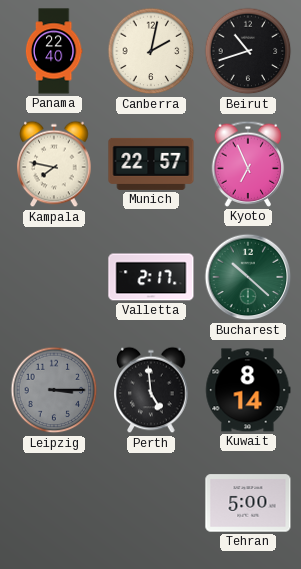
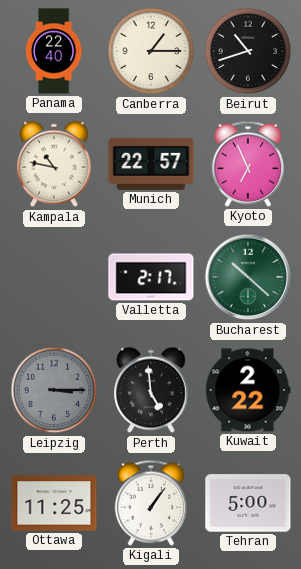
Canberra: 2:02 -> 1:15 (151, 51)
Kampala: 7:47 -> 10:47 (54, 164)
Kuwait: 8:14 -> 2:22 (248, 390)
Ottawa: none -> 11:25 (54, 503)
Kigali: none -> 1:06 (151, 503)
